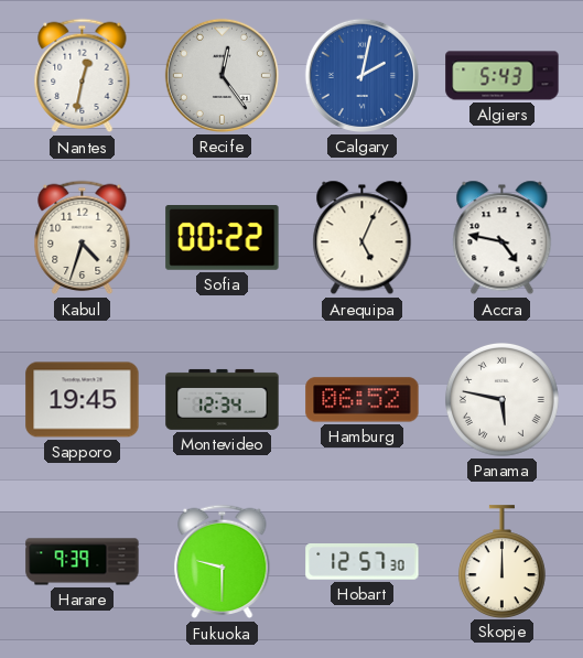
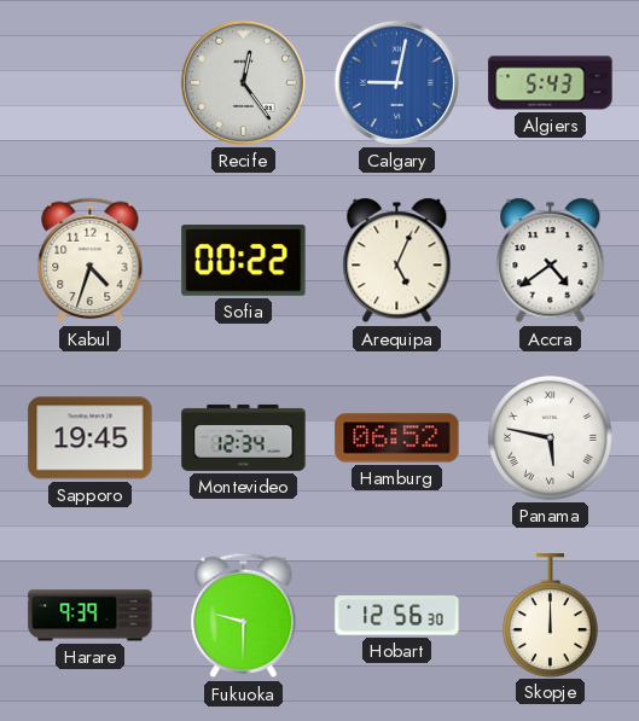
Nantes: 12:32 -> none (83, 76)
Calgary: 2:02 -> 9:02 (396, 82)
Accra: 4:47 -> 4:39 (551, 261)
Hobart: 12:57 -> 12:56 (397, 616)
